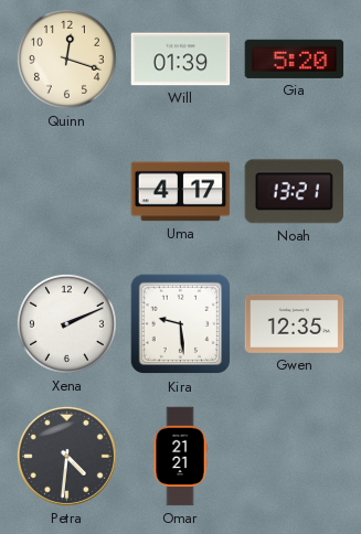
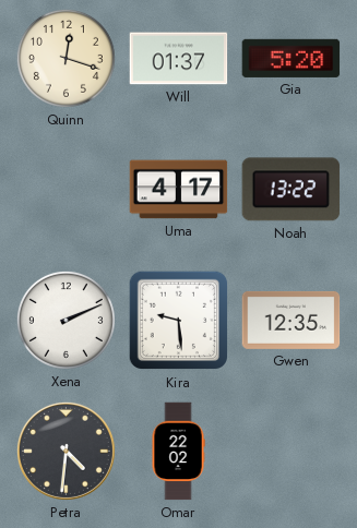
Will: 01:39 -> 01:37 (179, 59)
Noah: 13:21 -> 13:22 (291, 190)
Omar: 21:21 -> 22:02 (178, 452)
